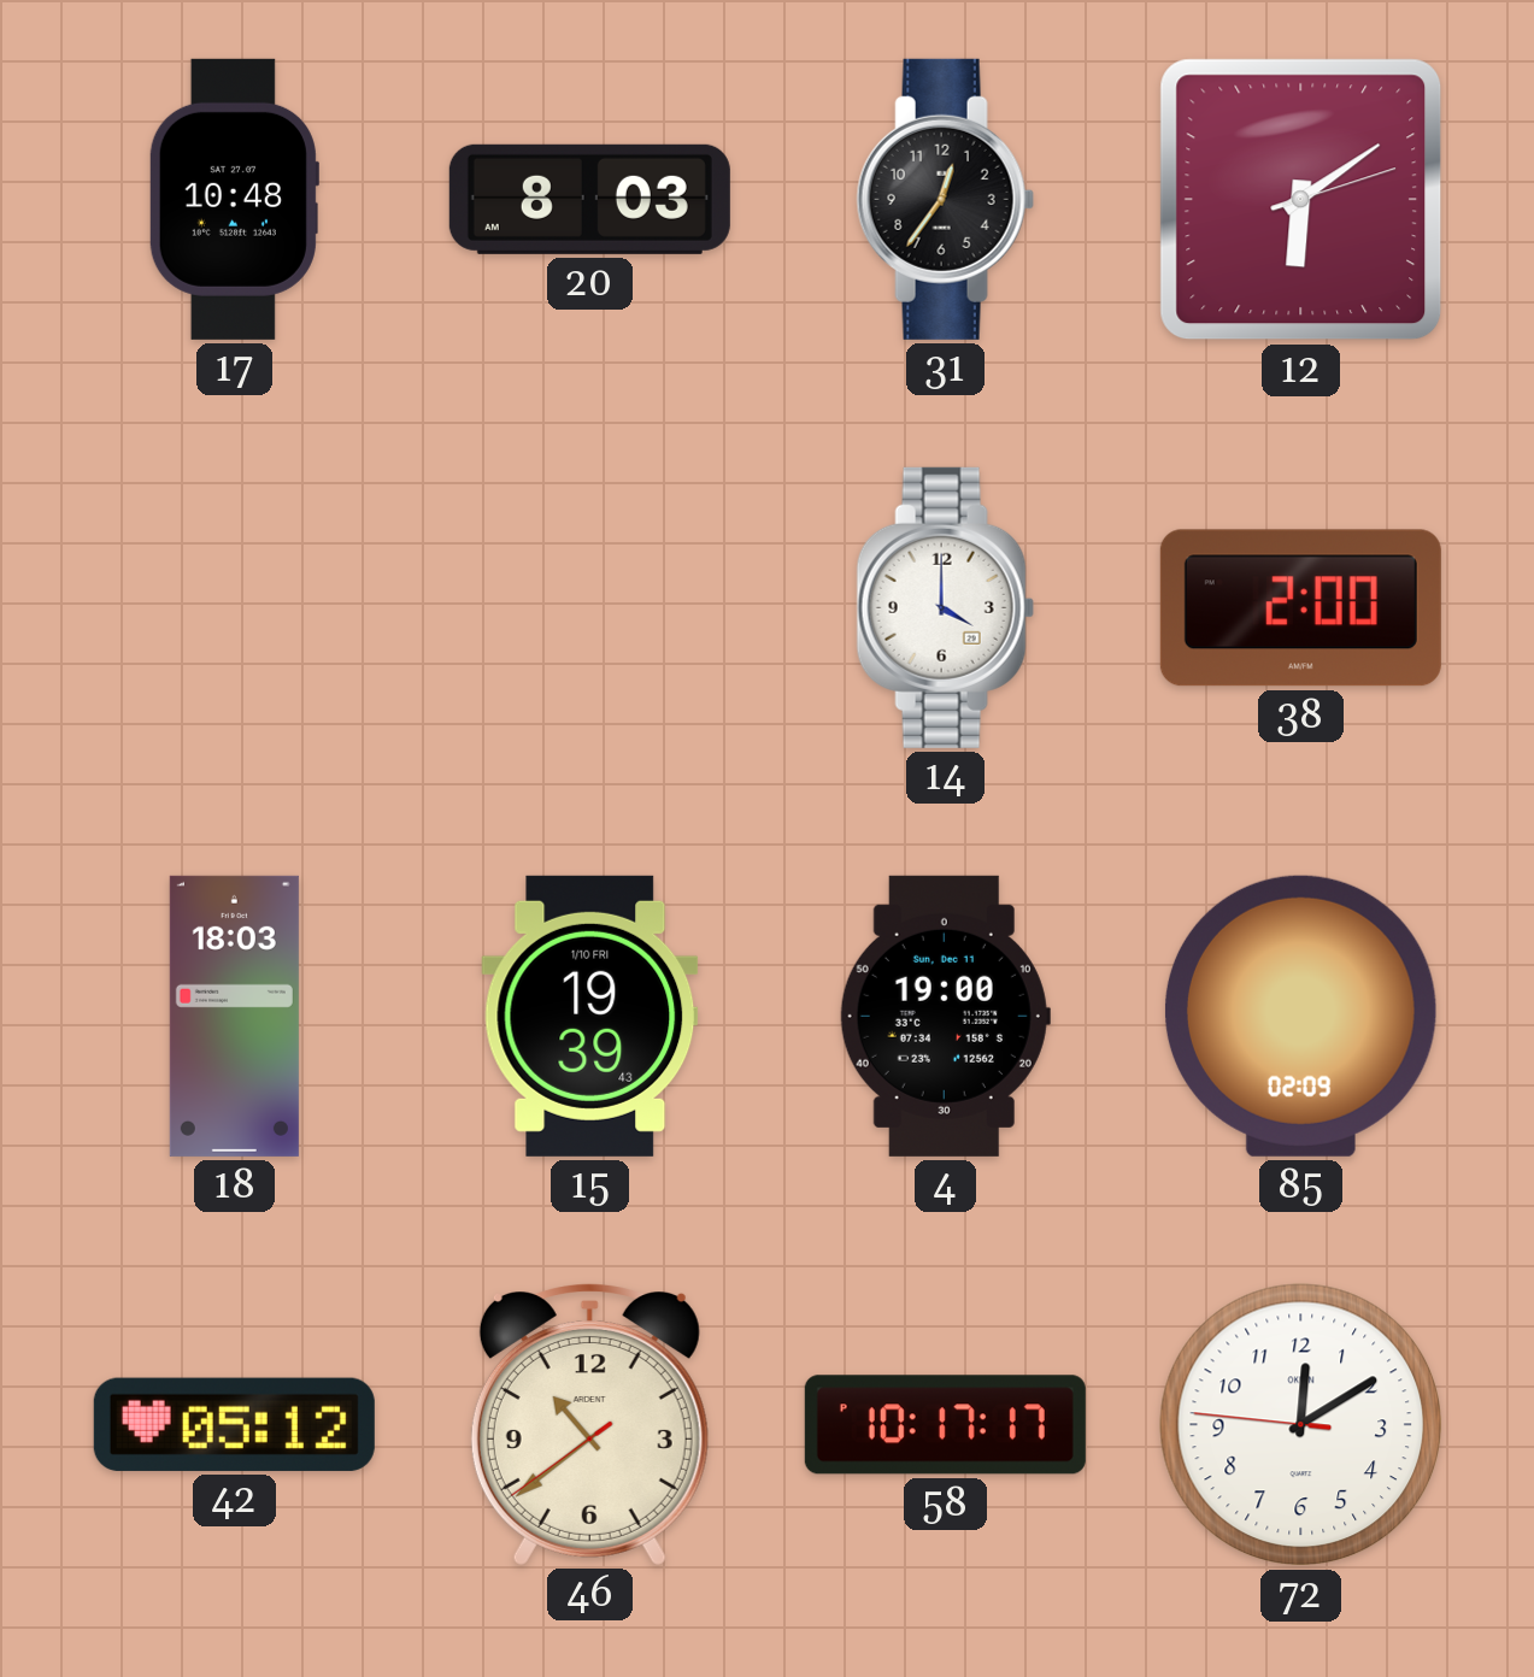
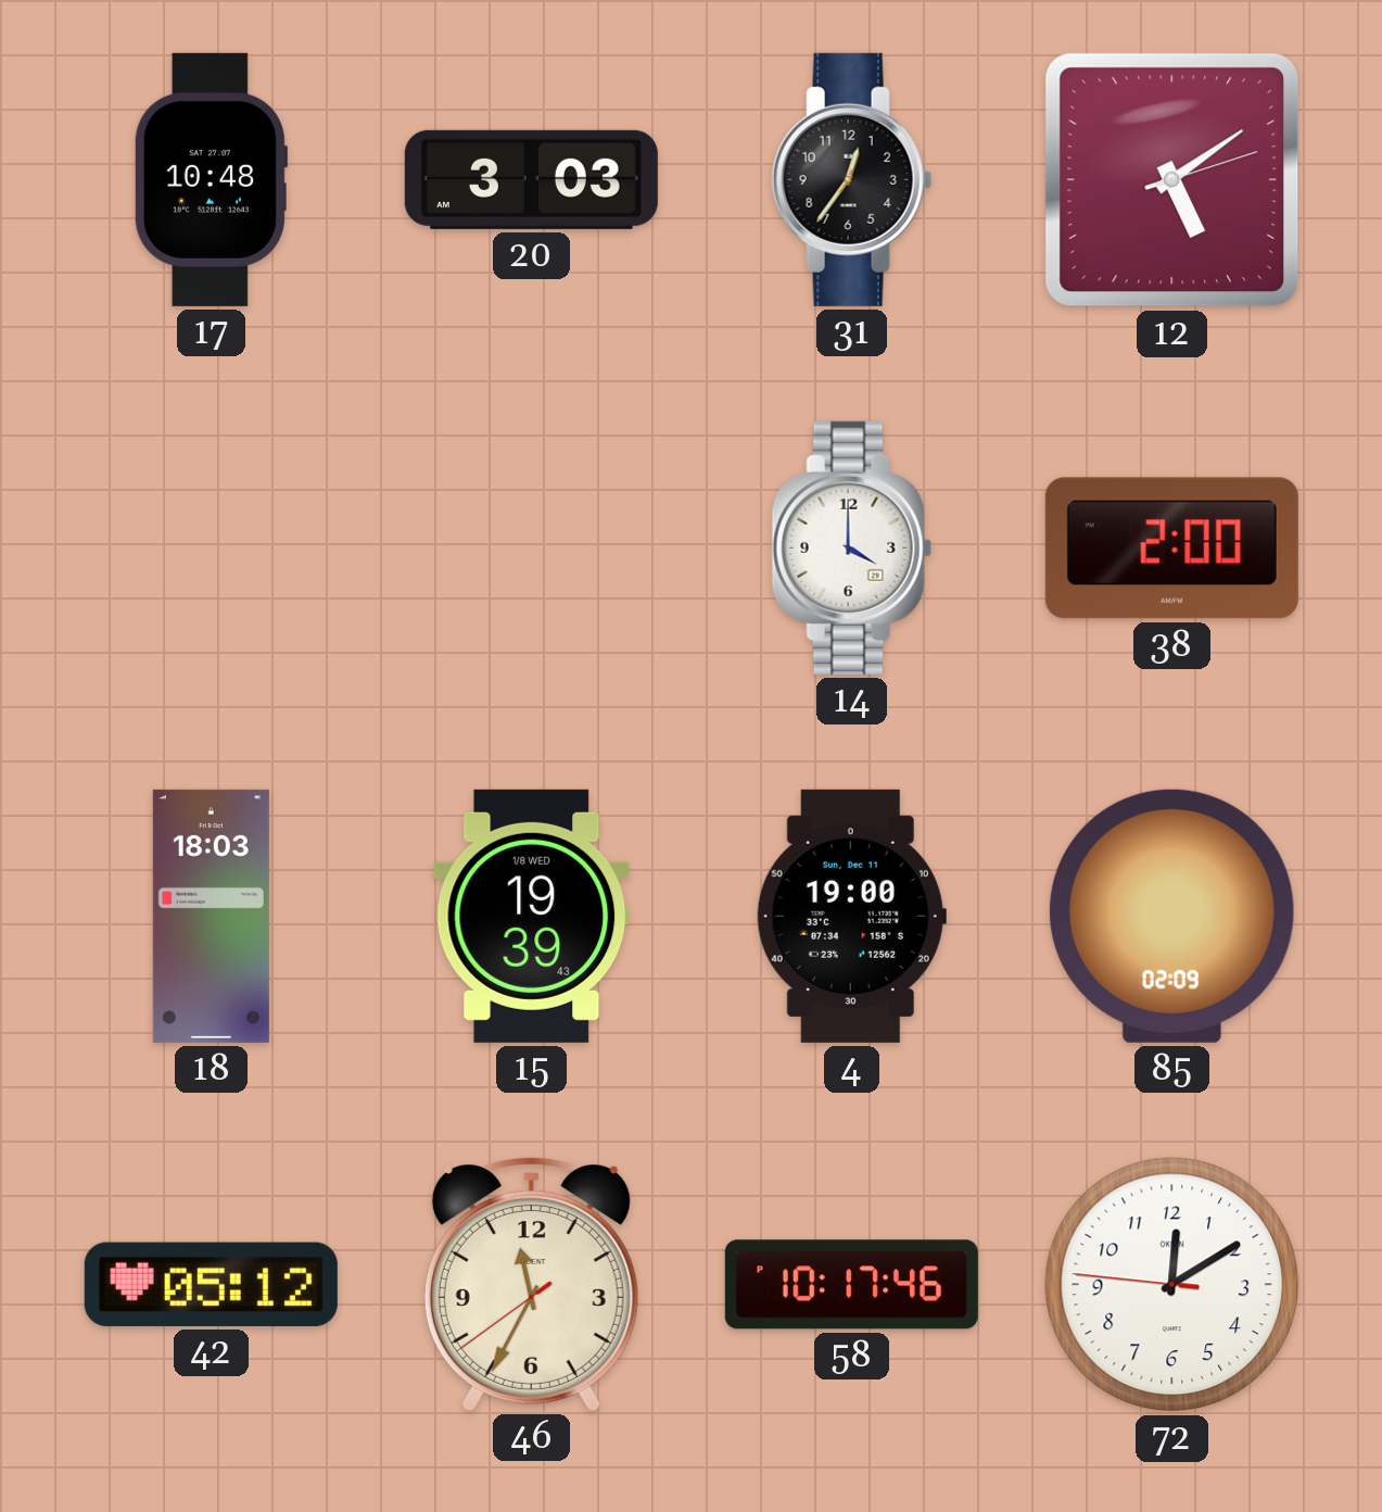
20: 8:03 -> 3:03 (531, 179)
12: 6:09 -> 5:09 (1172, 180)
15 date: 1/10 FRI -> 1/8 WED (532, 916)
46: 10:38 -> 11:34 (531, 1285)
58: 10:17:17 PM -> 10:17:46 PM (851, 1285)
